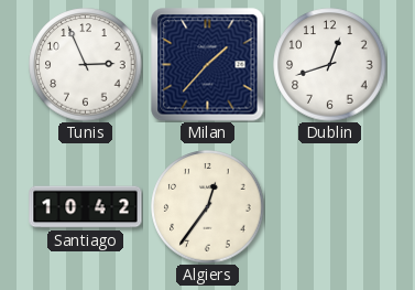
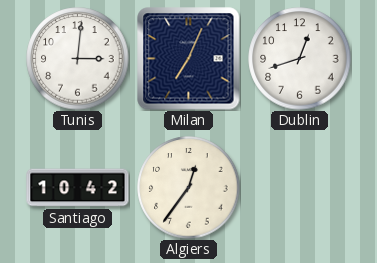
Tunis: 2:56 -> 3:01 (78, 59)
Milan: 1:37 -> 7:04 (189, 59)
